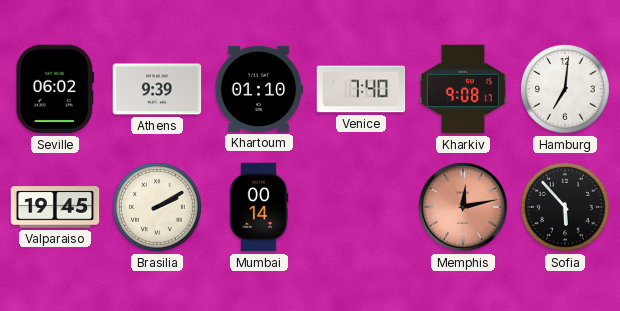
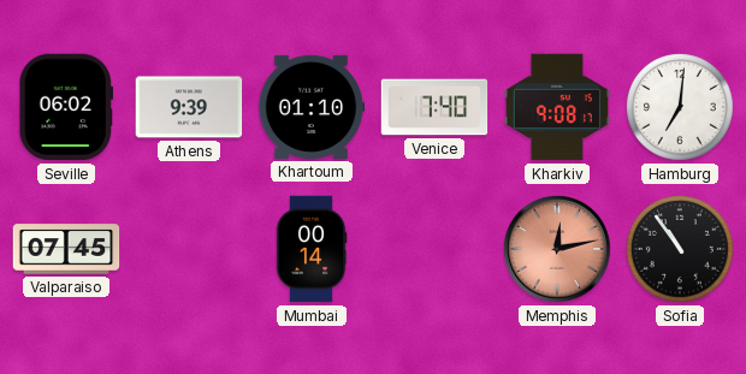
Valparaiso: 19:45 -> 07:45 (66, 249)
Brasilia: 2:10 -> none (158, 208)
Sofia: 5:53 -> 10:54 (681, 250)
